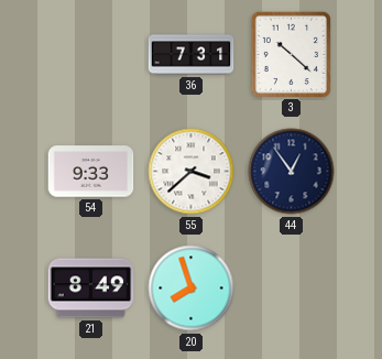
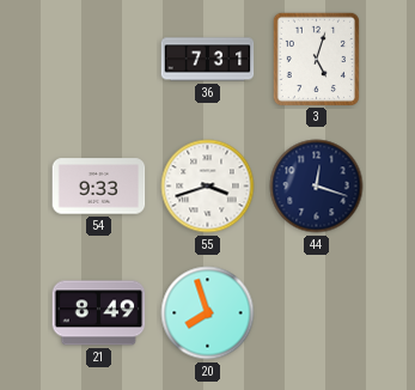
3: 10:22 -> 5:03 (316, 59)
55: 3:38 -> 3:42 (208, 187)
44: 12:54 -> 12:18 (317, 187)
